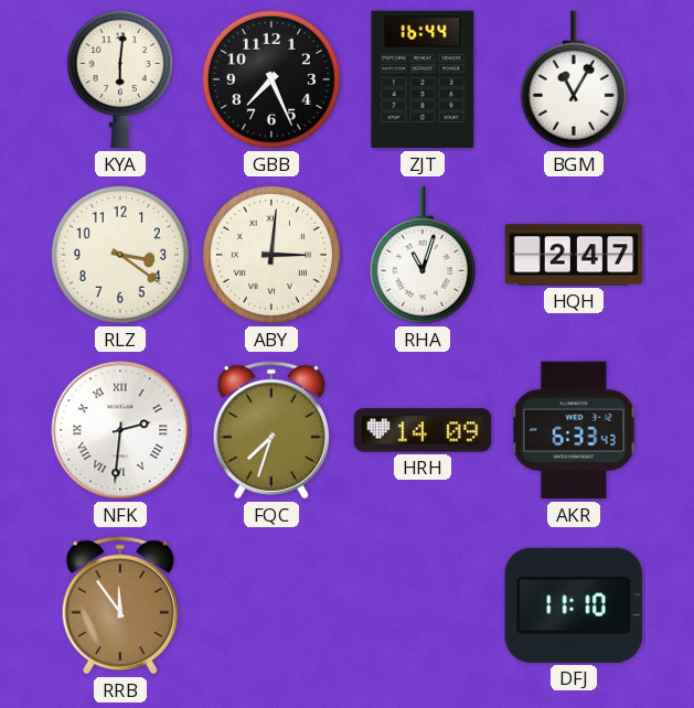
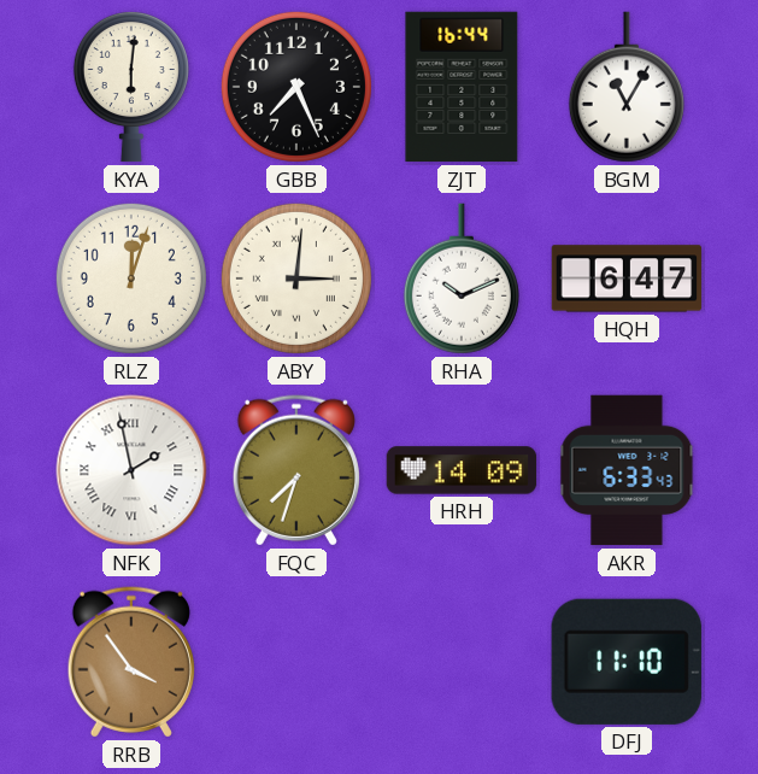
RLZ: 3:21 -> 12:03 (131, 278)
RHA: 11:03 -> 10:11 (462, 278)
HQH: 2:47 -> 6:47 (627, 278)
NFK: 2:31 -> 1:58 (131, 470)
RRB: 11:54 -> 3:54 (131, 662)
